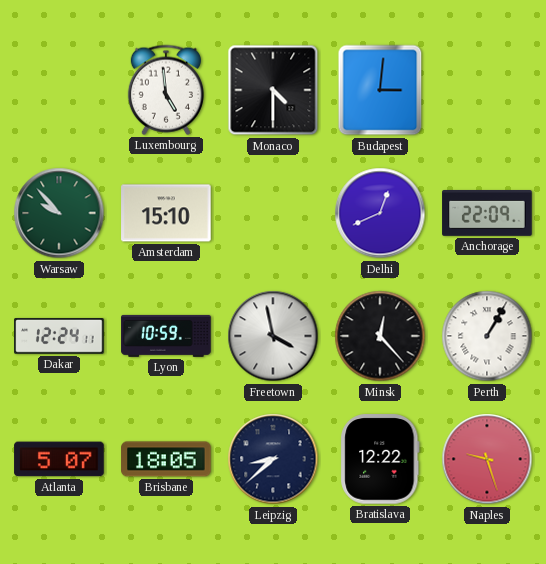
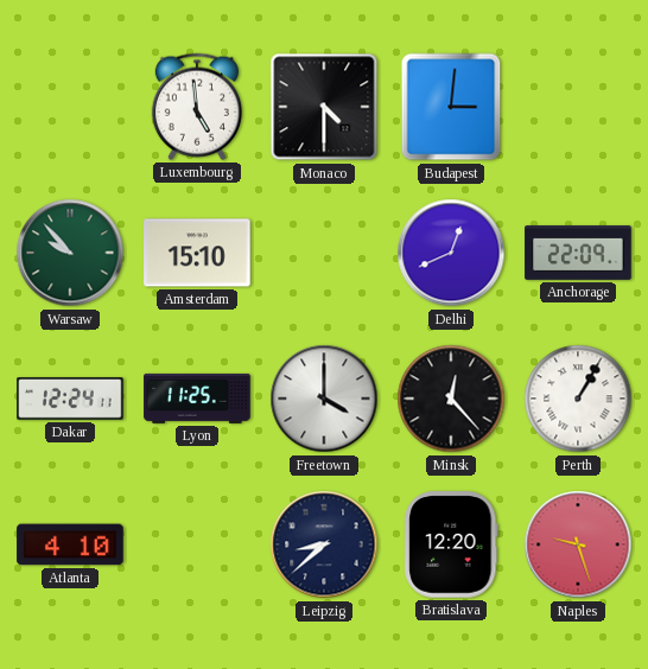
Lyon: 10:59 -> 11:25 (197, 399)
Freetown: 3:58 -> 4:00 (324, 399)
Atlanta: 5:07 -> 4:10 (70, 544)
Brisbane: 18:05 -> none (166, 459)
Bratislava: 12:22 -> 12:20 (451, 544)
